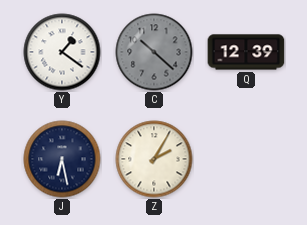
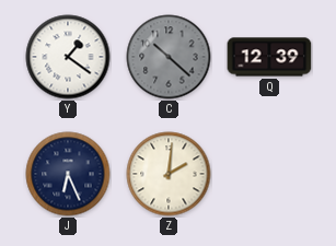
J: 6:28 -> 6:26 (68, 174)
Z: 2:05 -> 2:01 (169, 174)
